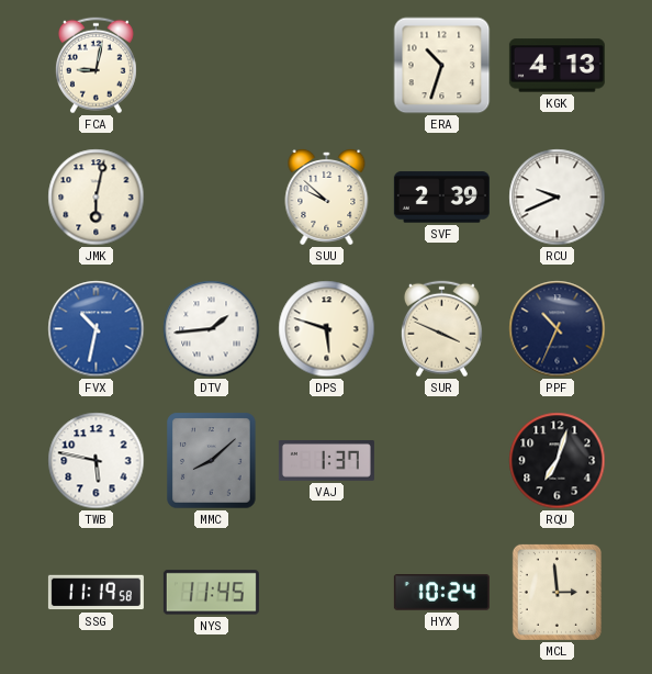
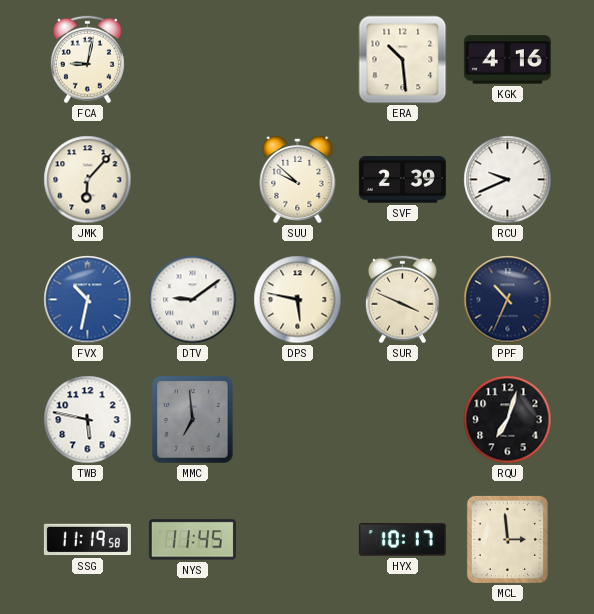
ERA: 10:33 -> 10:29 (403, 60)
KGK: 4:13 -> 4:16 (507, 60)
JMK: 6:02 -> 6:07 (88, 180)
DTV: 1:44 -> 9:09 (193, 300)
DPS: 5:48 -> 5:47 (298, 300)
MMC: 8:08 -> 6:59 (193, 420)
VAJ: 1:37 -> none (326, 461)
HYX: 10:24 -> 10:17 (402, 540)
